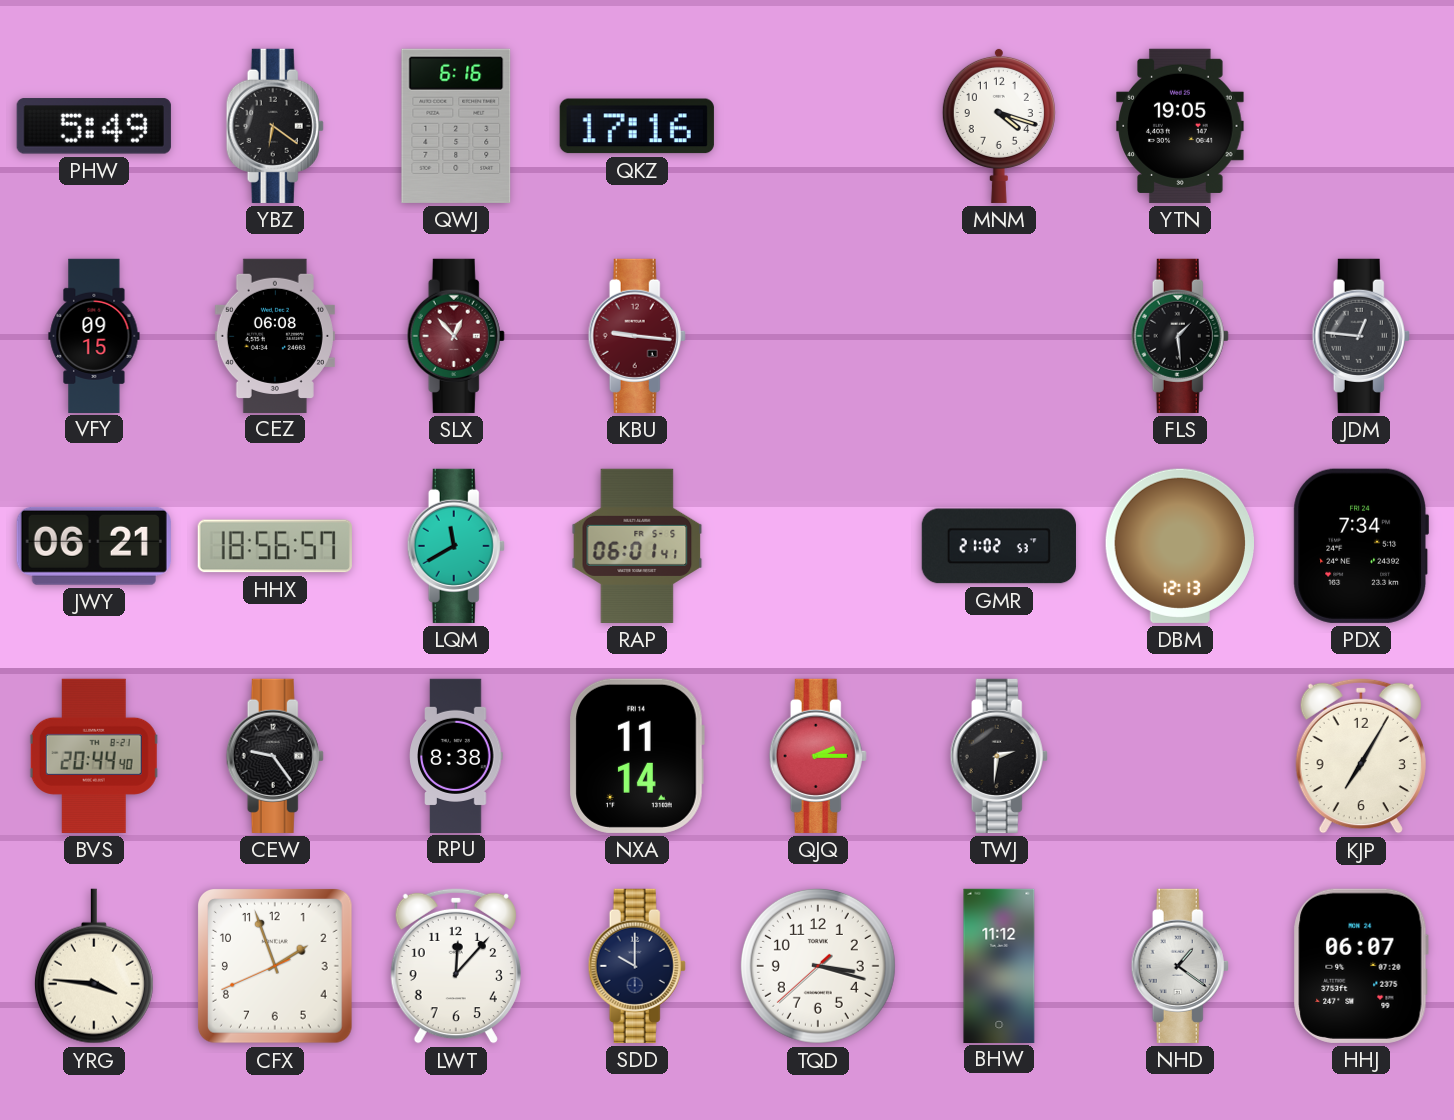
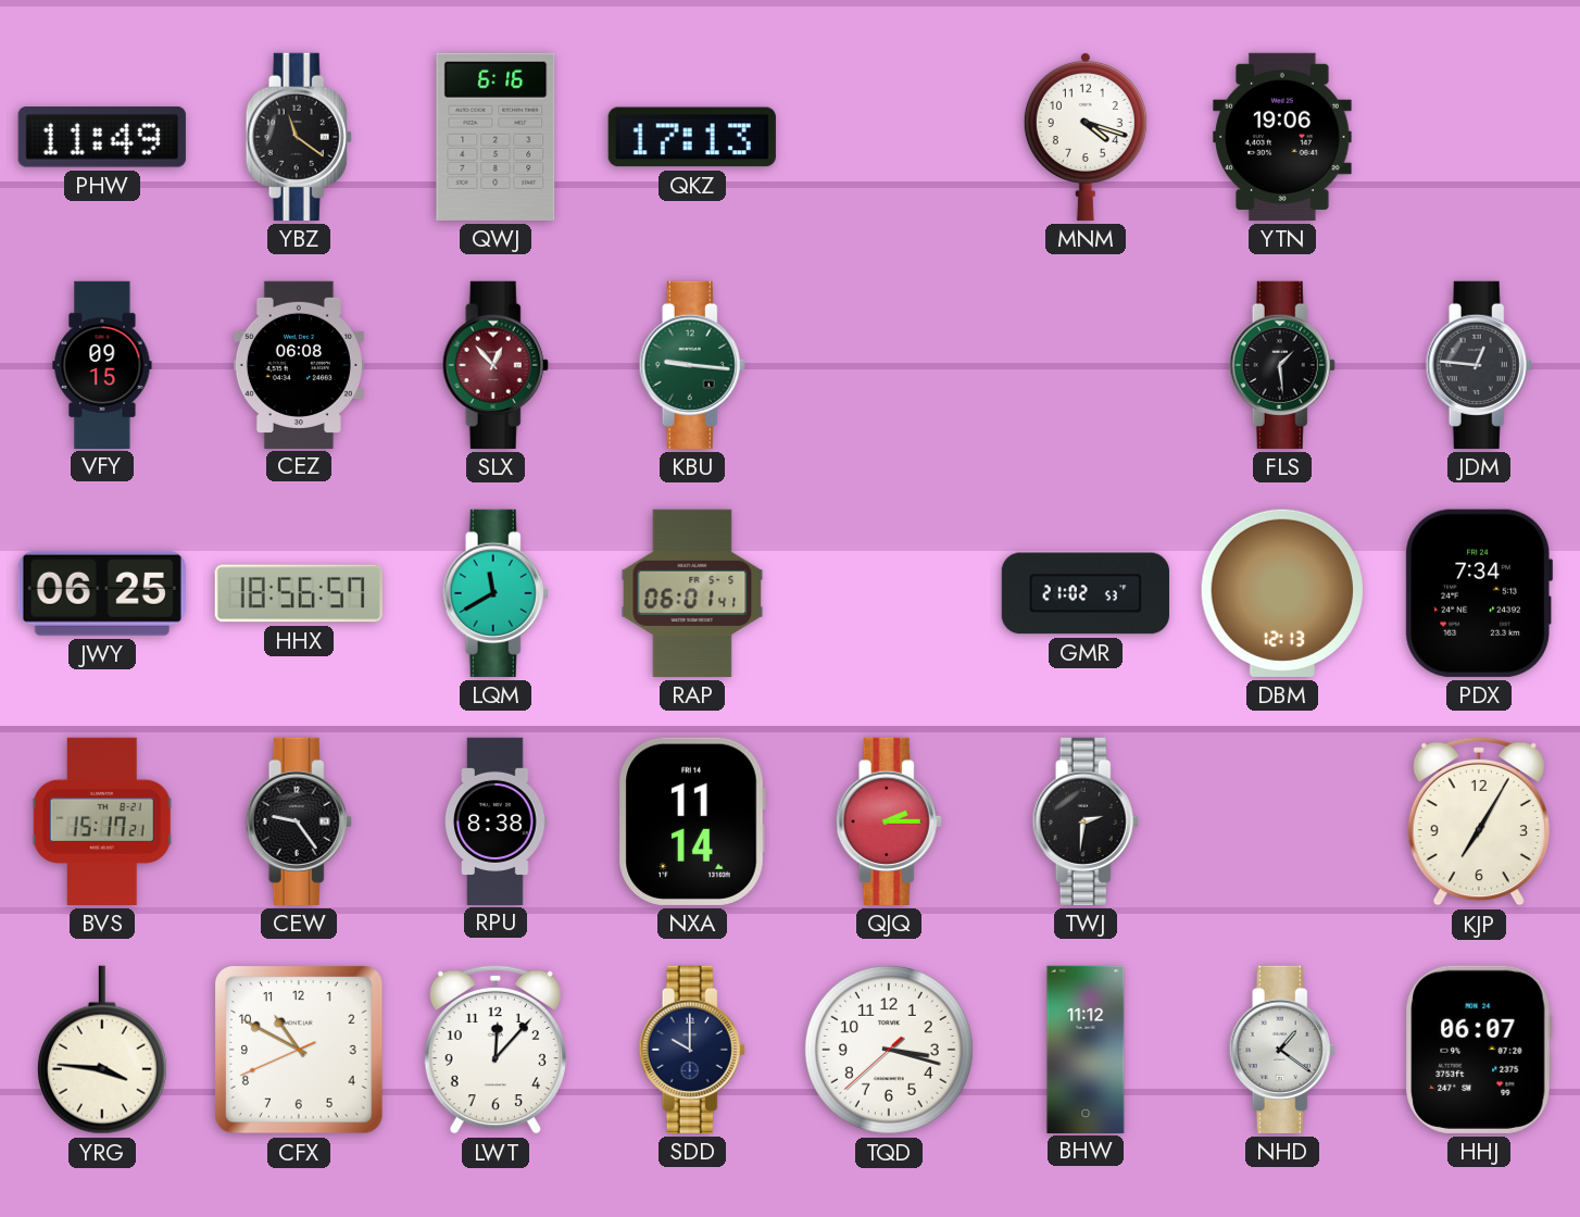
PHW: 5:49 -> 11:49 (102, 137)
YBZ: 6:21 -> 11:21 (299, 137)
QKZ: 17:16 -> 17:13 (692, 137)
YTN: 19:05 -> 19:06 (1282, 137)
KBU dial: burgundy -> green (692, 365)
JWY: 06:21 -> 06:25 (102, 593)
BVS: 20:44 -> 15:17 (102, 821)
CFX: 1:56 -> 10:49 (300, 1051)
